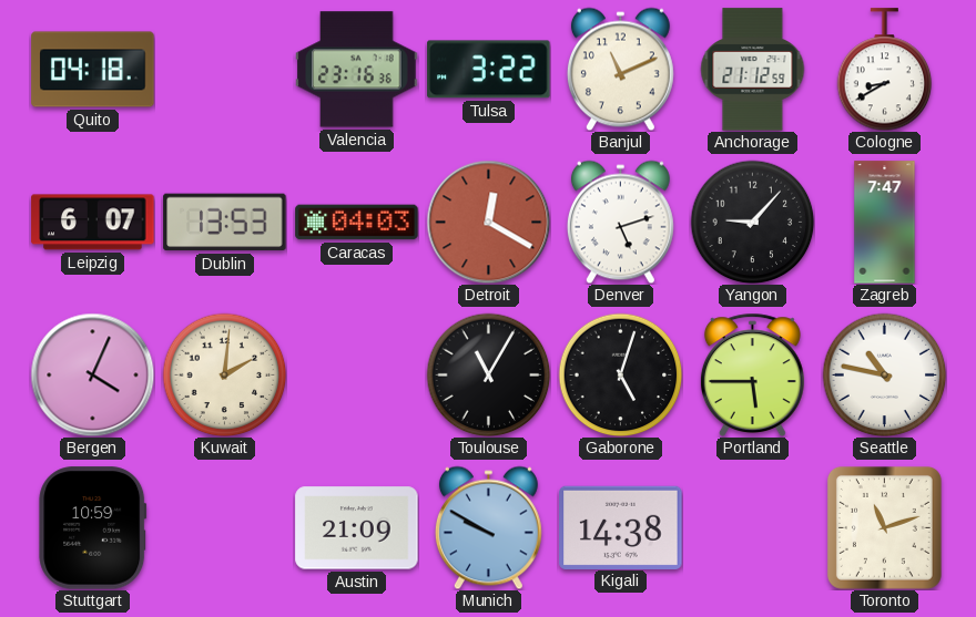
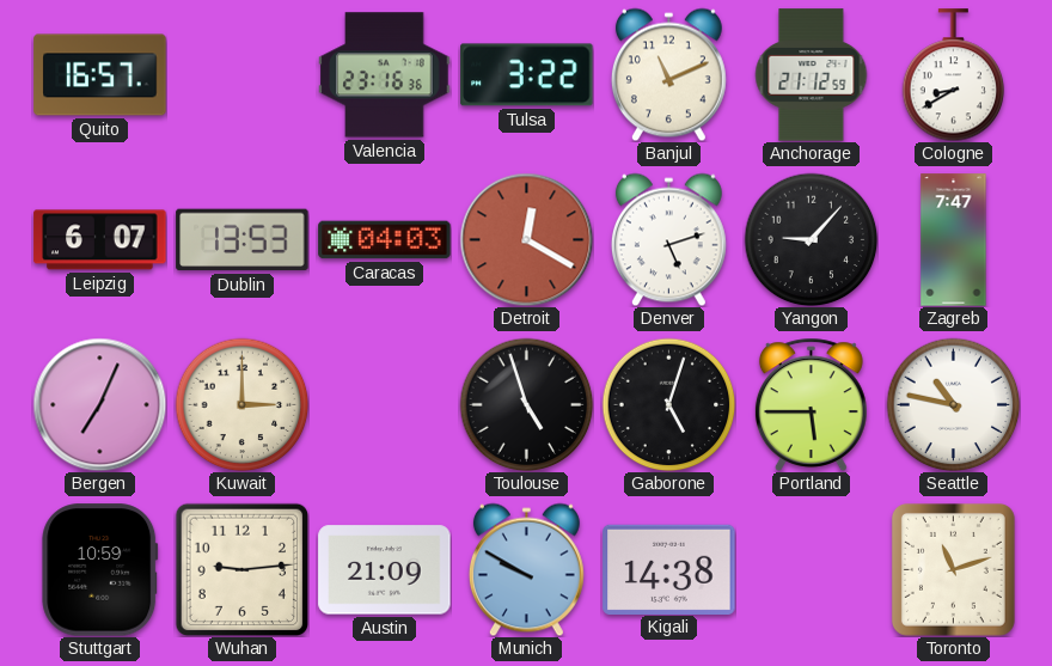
Quito: 04:18 -> 16:57 (100, 75)
Bergen: 4:04 -> 7:04 (99, 404)
Kuwait: 2:01 -> 3:00 (241, 404)
Toulouse: 11:05 -> 4:57 (526, 404)
Wuhan: none -> 9:14 (241, 569)
